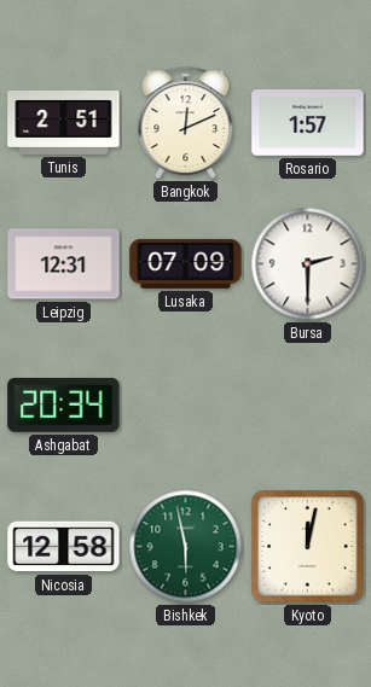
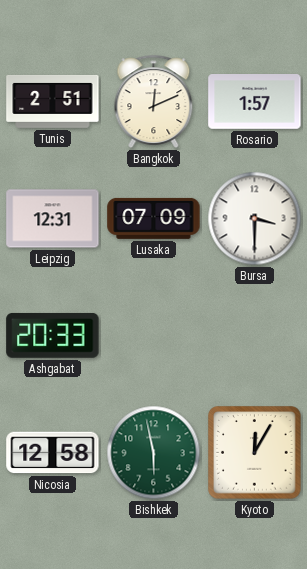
Bursa: 2:30 -> 3:30 (255, 219)
Ashgabat: 20:34 -> 20:33 (53, 336)
Kyoto: 12:02 -> 12:05 (255, 453)
